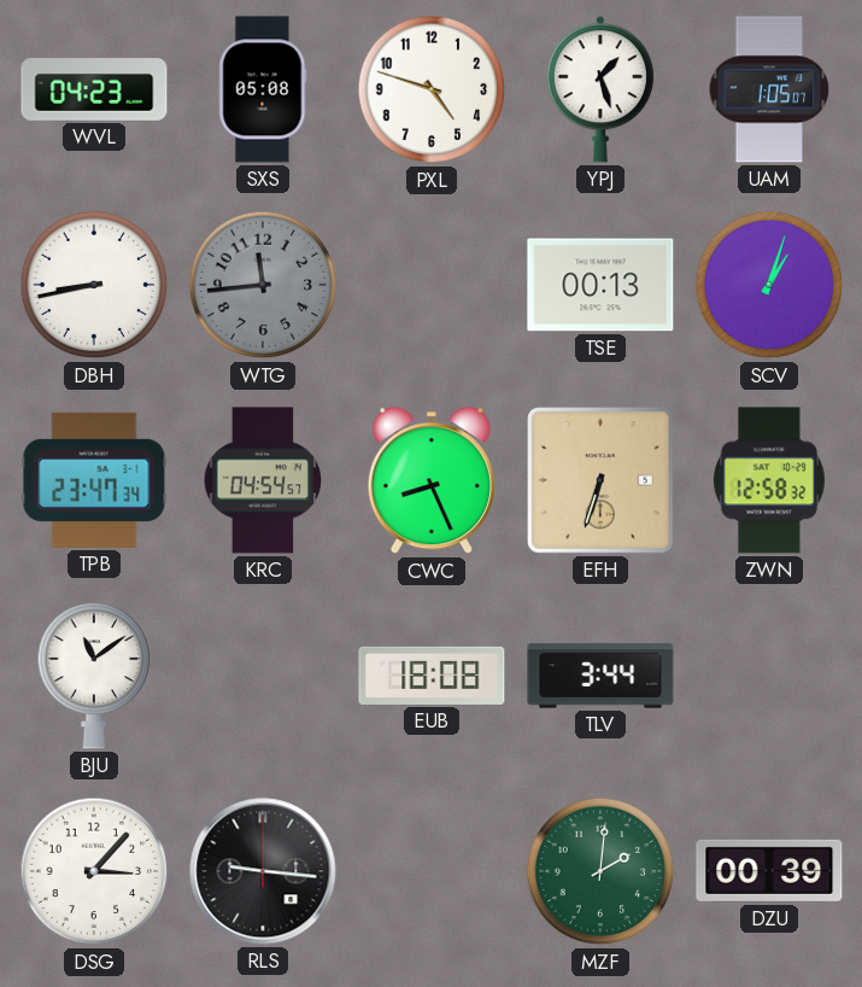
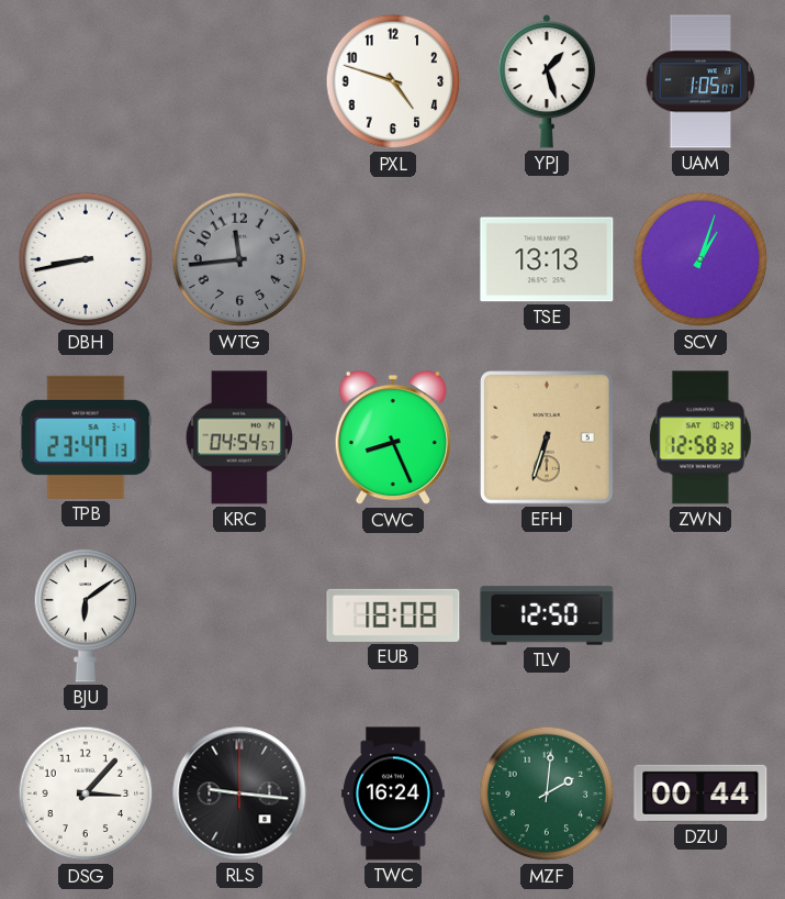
WVL: 04:23 -> none (94, 89)
SXS: 05:08 -> none (263, 89)
TSE: 00:13 -> 13:13 (547, 259)
TPB: 23:47:34 -> 23:47:13 (86, 437)
BJU: 11:09 -> 6:09 (86, 615)
TLV: 3:44 -> 12:50 (547, 615)
TWC: none -> 16:24 (393, 793)
DZU: 00:39 -> 00:44 (700, 793)
